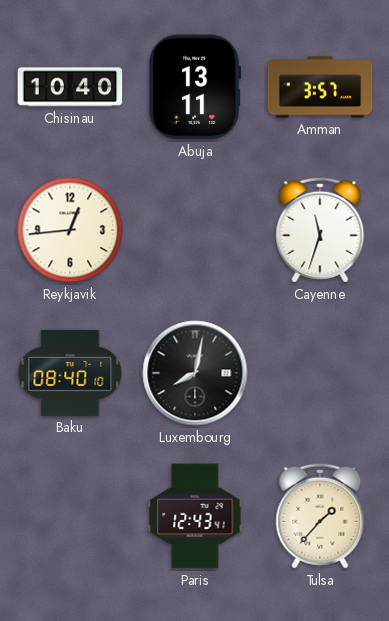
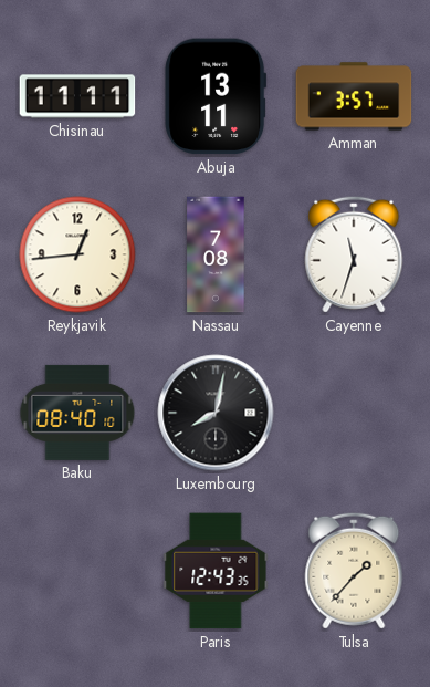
Chisinau: 10:40 -> 11:11 (77, 96)
Nassau: none -> 7:08 (216, 254)
Paris: 12:43:41 -> 12:43:35 (216, 571)
